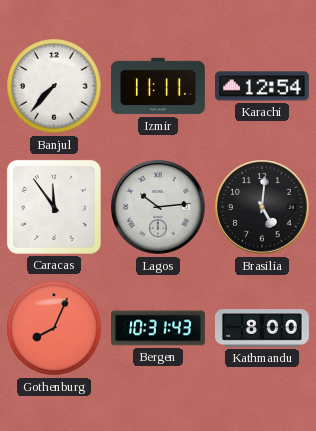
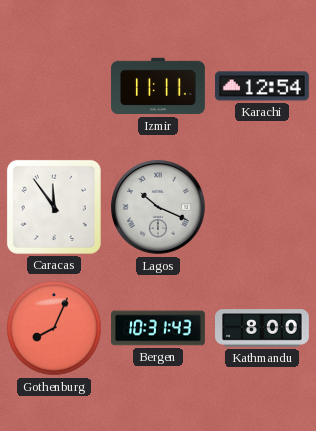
Banjul: 7:37 -> none (54, 86)
Lagos: 10:14 -> 10:19 (159, 208)
Brasilia: 5:01 -> none (263, 208)
